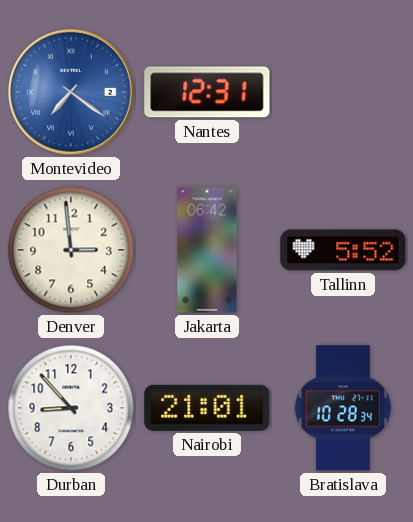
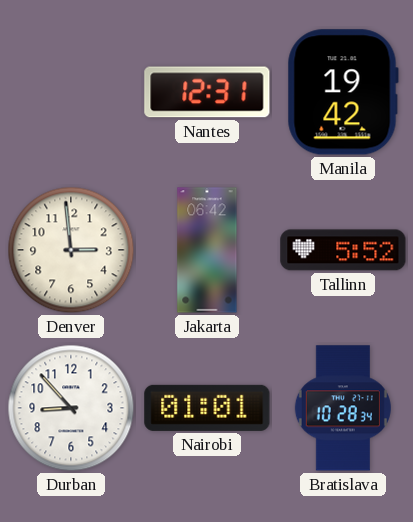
Montevideo: 7:21 -> none (71, 92)
Manila: none -> 19:42 (343, 92)
Nairobi: 21:01 -> 01:01 (207, 408)
